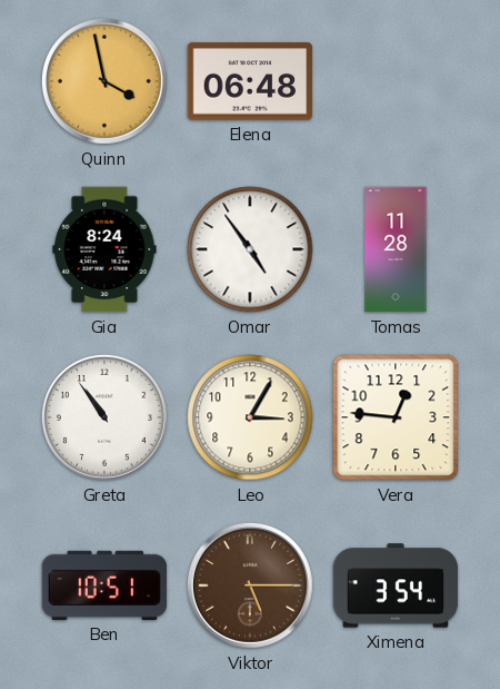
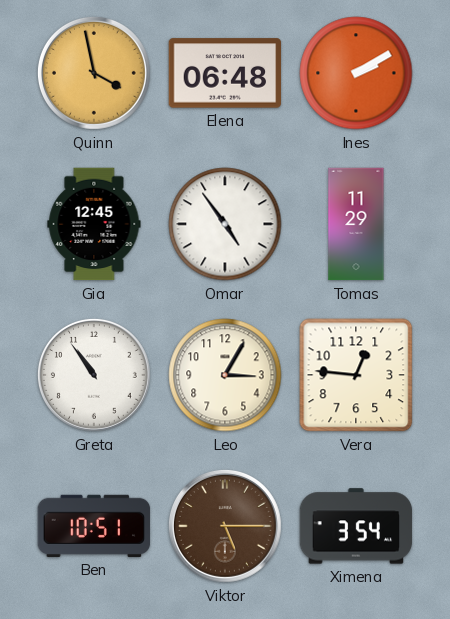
Ines: none -> 2:10 (356, 73)
Gia: 8:24 -> 12:45 (94, 224)
Tomas: 11:28 -> 11:29 (356, 224)
